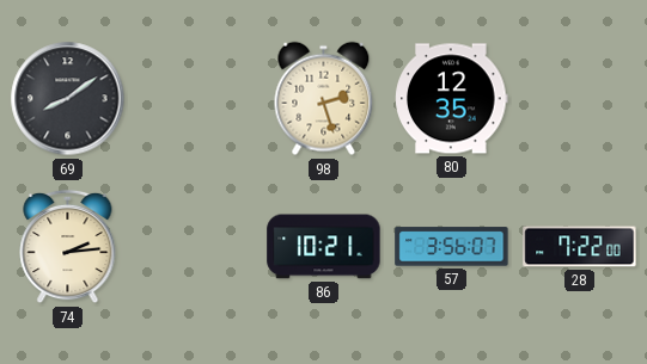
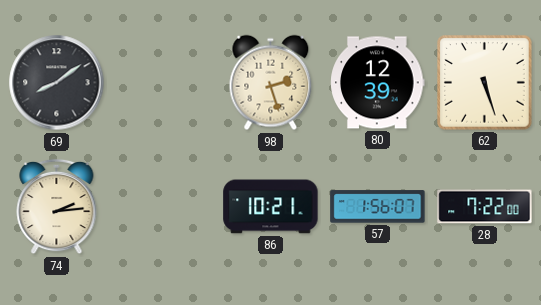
80: 12:35 -> 12:39 (378, 83)
62: none -> 5:27 (485, 83)
57: 3:56 -> 1:56 (378, 207)
